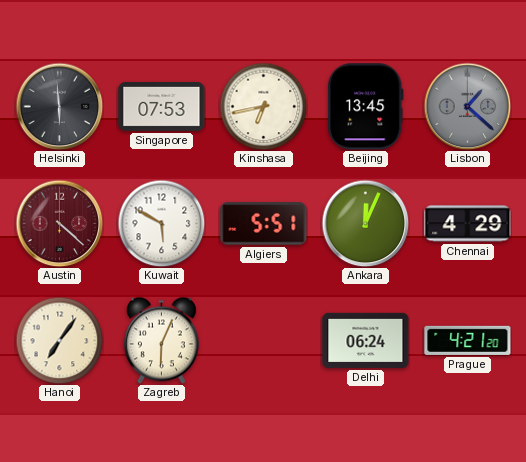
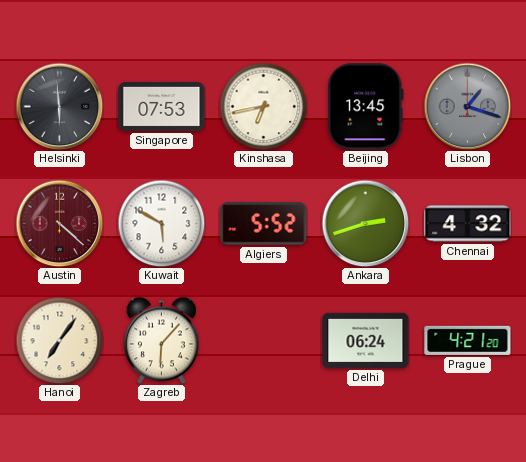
Lisbon: 1:22 -> 1:18 (467, 106)
Algiers: 5:51 -> 5:52 (264, 224)
Ankara: 12:04 -> 2:42 (365, 223)
Chennai: 4:29 -> 4:32 (468, 224)
Zagreb: 6:04 -> 6:07 (161, 340)
